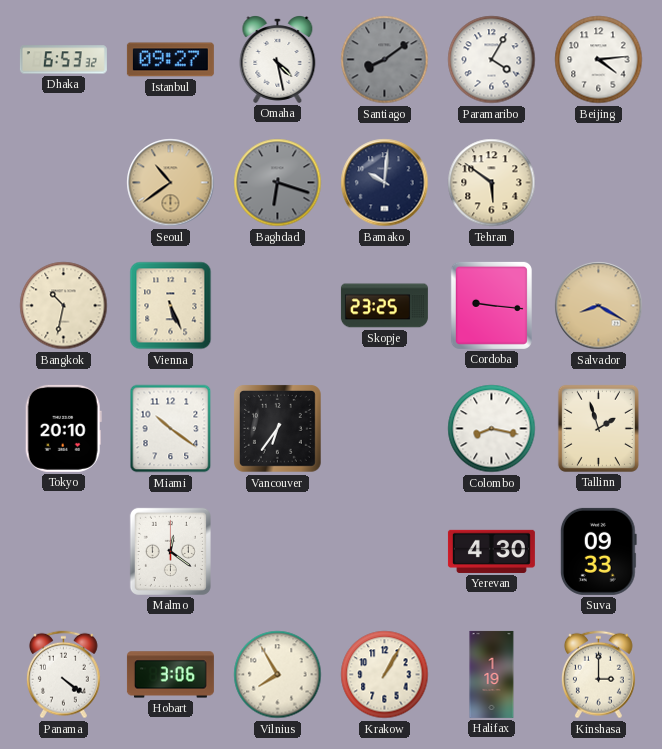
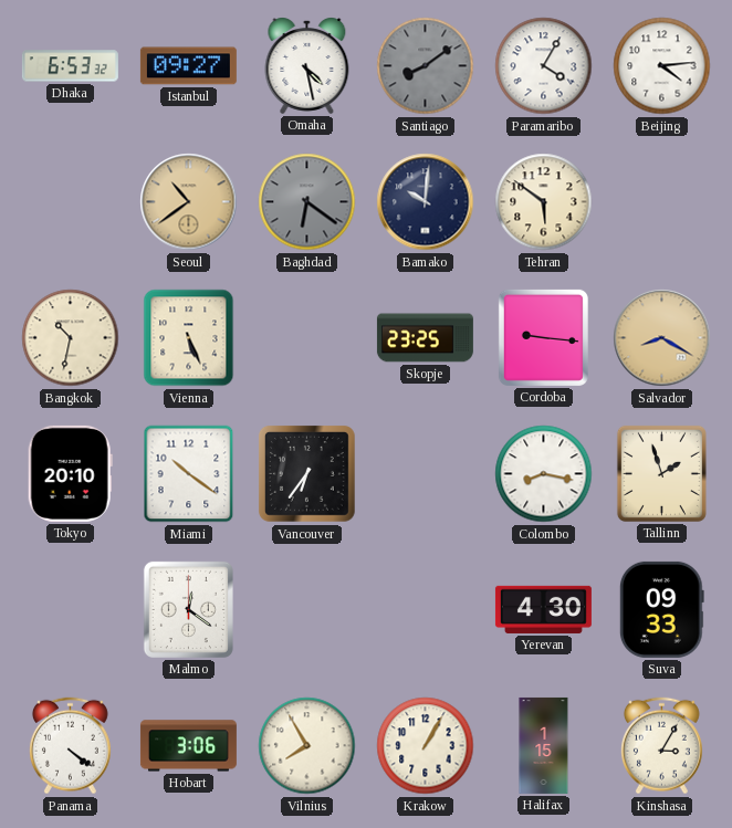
Baghdad: 6:18 -> 6:21 (307, 202)
Halifax: 1:19 -> 1:15 (544, 745)
Kinshasa: 3:00 -> 3:05 (661, 746)
